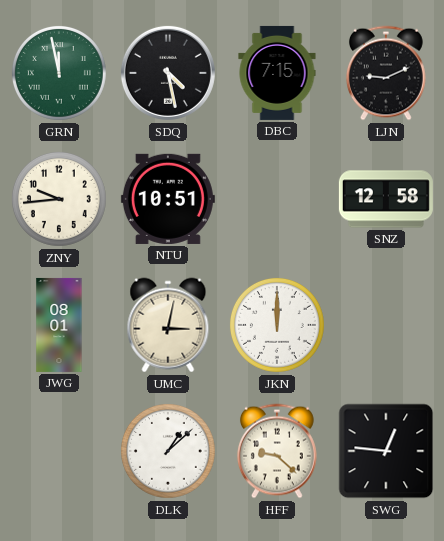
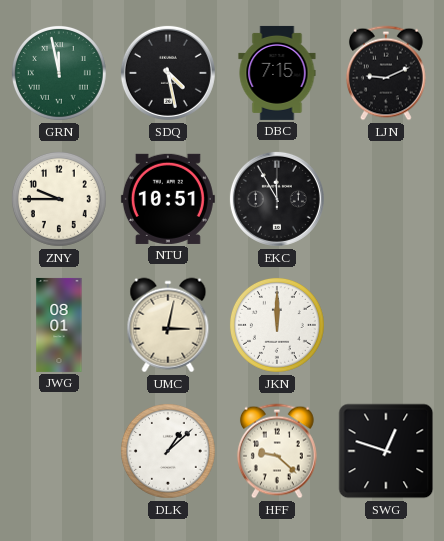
ZNY: 9:44 -> 9:45 (59, 199)
EKC: none -> 11:55 (277, 199)
SNZ: 12:58 -> none (386, 199)
SWG: 12:46 -> 12:48 (386, 451)
